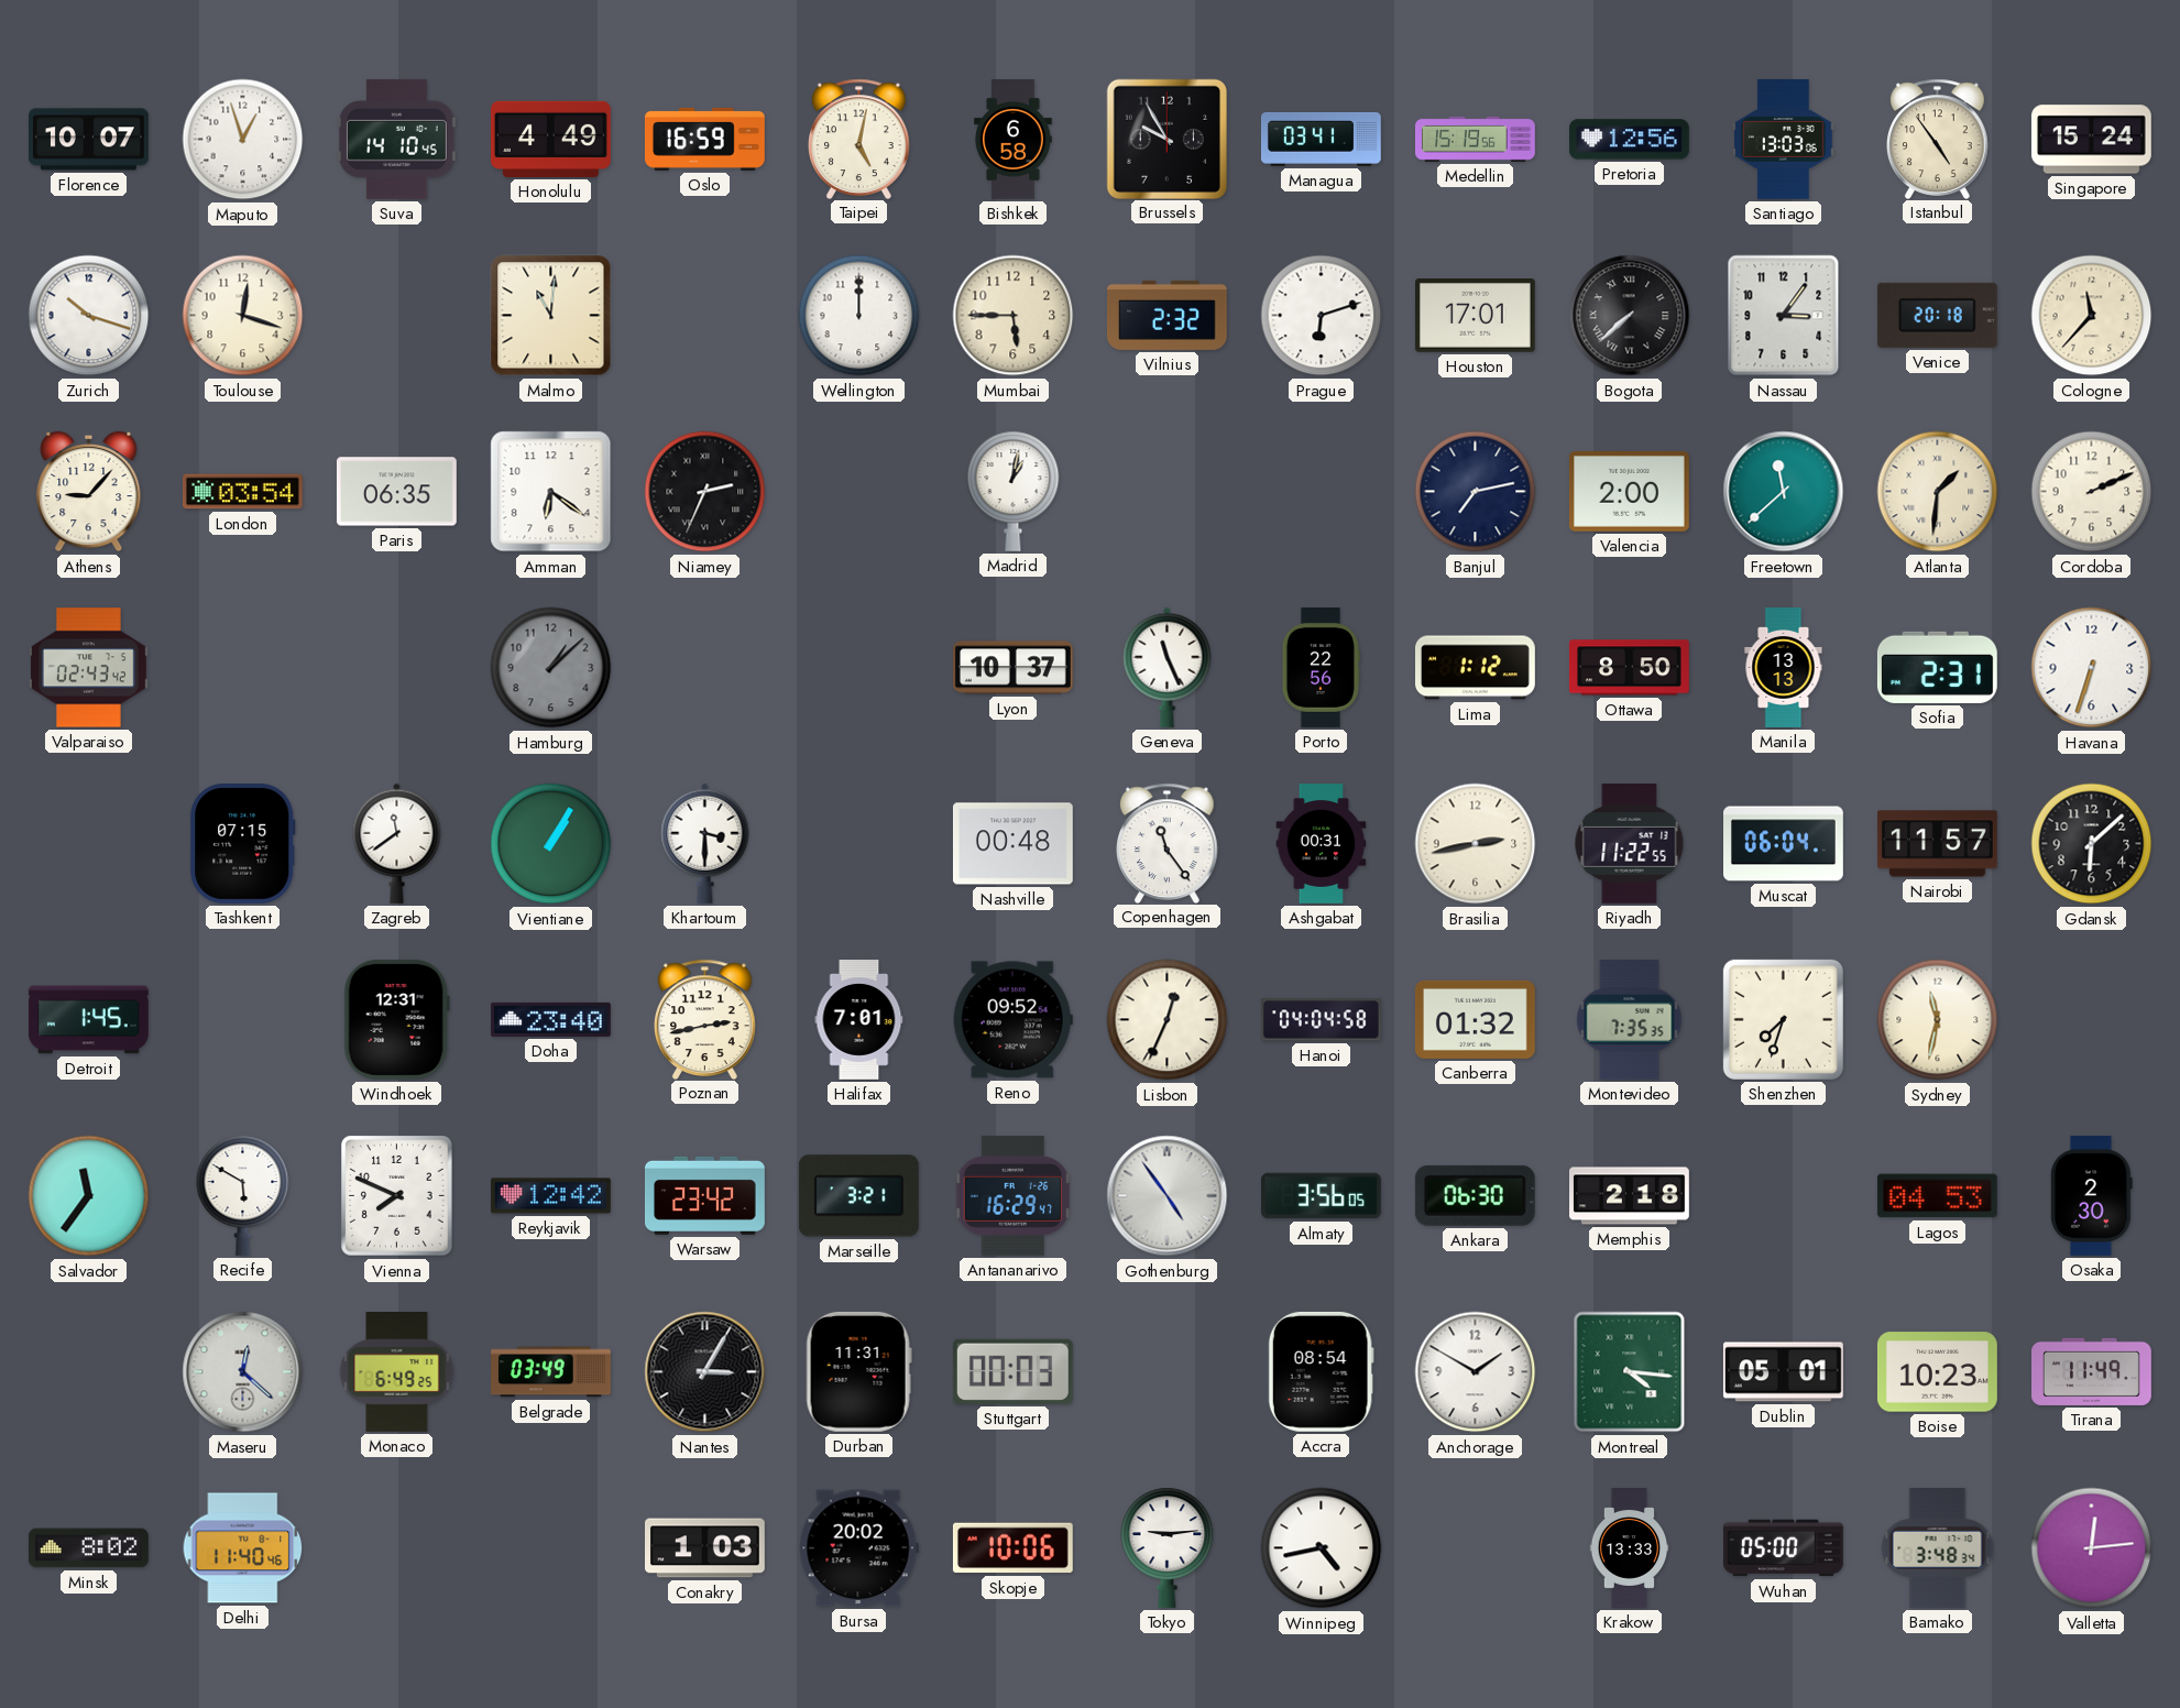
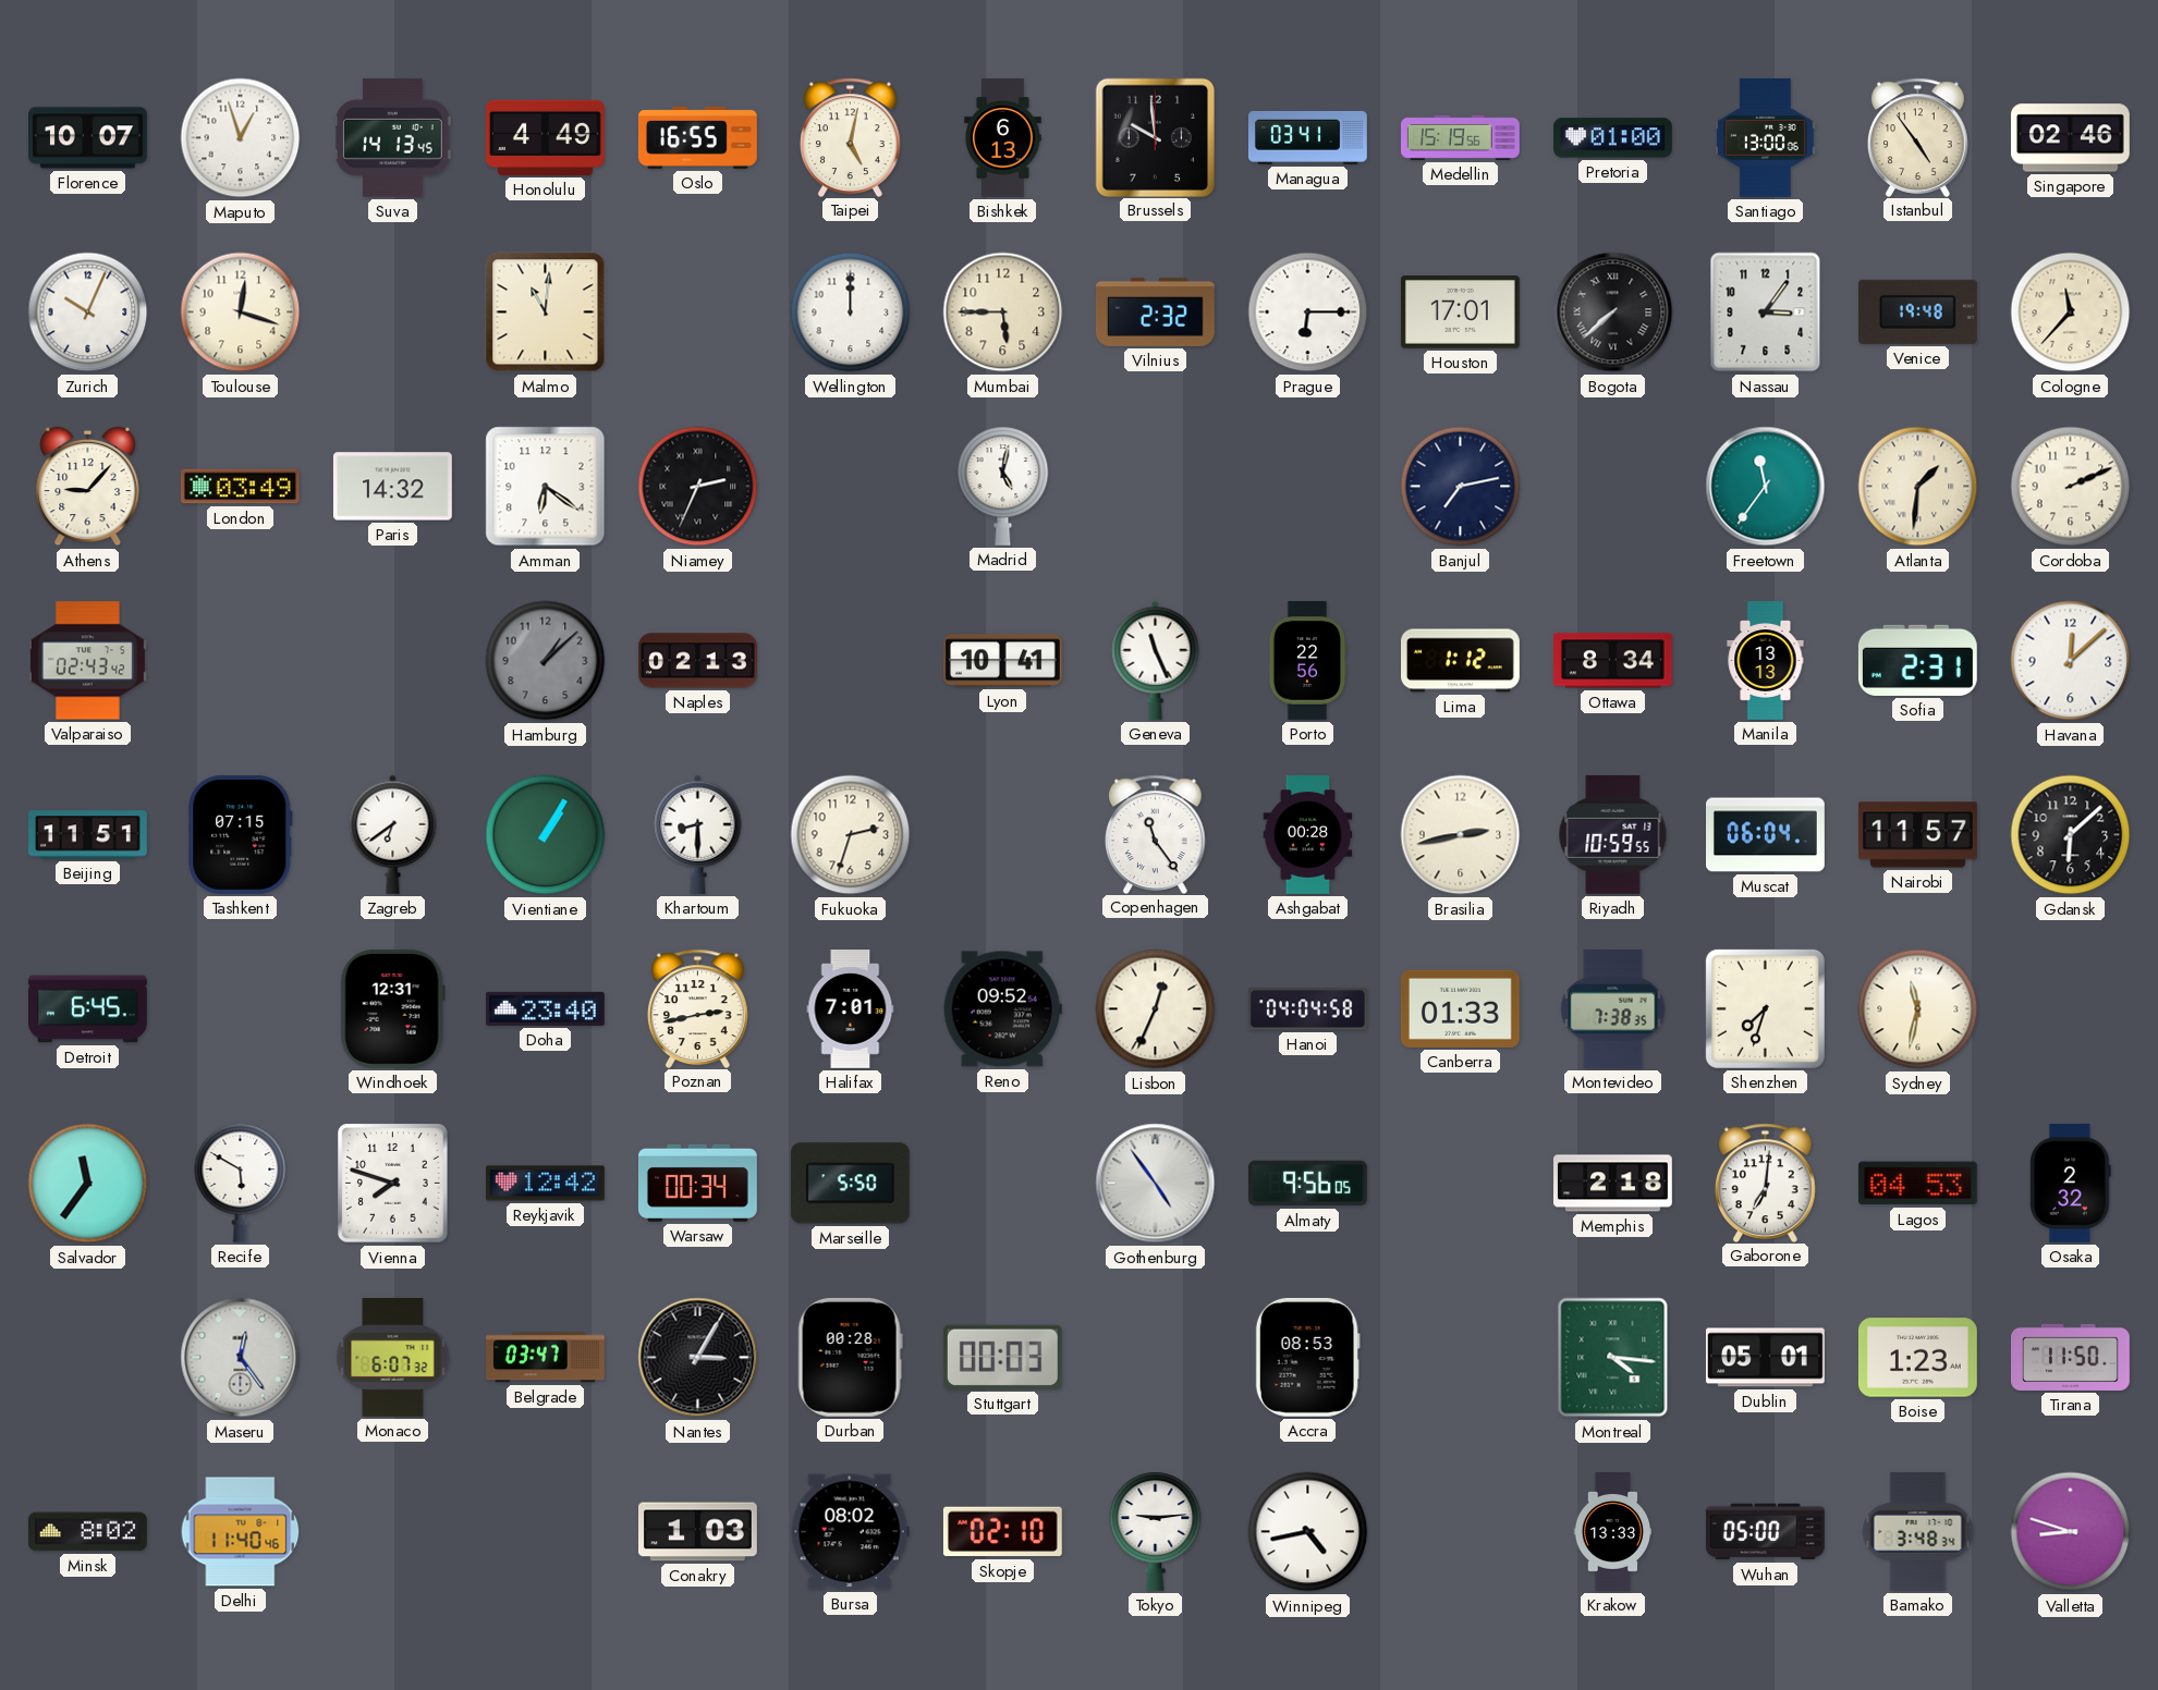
Suva: 14:10 -> 14:13 (392, 137)
Oslo: 16:59 -> 16:55 (697, 137)
Bishkek: 6:58 -> 6:13 (1003, 138)
Brussels: 9:55 -> 9:59 (1155, 137)
Pretoria: 12:56 -> 01:00 (1612, 138)
Santiago: 13:03 -> 13:00 (1766, 137)
Singapore: 15:24 -> 02:46 (2070, 138)
Zurich: 10:18 -> 10:04 (88, 313)
Prague: 6:12 -> 6:15 (1308, 313)
Venice: 20:18 -> 19:48 (1917, 311)
London: 03:54 -> 03:49 (240, 487)
Paris: 06:35 -> 14:32 (392, 487)
Madrid: 1:02 -> 5:02 (1003, 486)
Valencia: 2:00 -> none (1629, 491)
Freetown: 11:38 -> 11:36 (1766, 487)
Naples: none -> 02:13 (698, 661)
Lyon: 10:37 -> 10:41 (1002, 661)
Ottawa: 8:50 -> 8:34 (1612, 661)
Havana: 6:33 -> 12:08 (2071, 661)
Beijing: none -> 11:51 (88, 835)
Zagreb: 11:39 -> 6:39 (393, 834)
Khartoum: 3:30 -> 8:30 (698, 834)
Fukuoka: none -> 2:33 (851, 835)
Nashville: 00:48 -> none (1012, 844)
Ashgabat: 00:31 -> 00:28 (1308, 835)
Riyadh: 11:22 -> 10:59 (1613, 834)
Detroit: 1:45 -> 6:45 (87, 1009)
Canberra: 01:32 -> 01:33 (1460, 1008)
Montevideo: 7:35 -> 7:38 (1613, 1009)
Vienna: 7:49 -> 7:48 (393, 1184)
Warsaw: 23:42 -> 00:34 (698, 1183)
Marseille: 3:21 -> 5:50 (850, 1184)
Antananarivo: 16:29 -> none (1012, 1195)
Almaty: 3:56 -> 9:56 (1308, 1184)
Ankara: 06:30 -> none (1475, 1195)
Gaborone: none -> 7:01 (1766, 1183)
Osaka: 2:30 -> 2:32 (2071, 1183)
Maseru: 12:22 -> 12:24 (241, 1358)
Monaco: 6:49 -> 6:07 (393, 1358)
Belgrade: 03:49 -> 03:47 (546, 1358)
Durban: 11:31 -> 00:28 (850, 1357)
Accra: 08:54 -> 08:53 (1307, 1357)
Anchorage: 1:50 -> none (1476, 1372)
Boise: 10:23 -> 1:23 (1917, 1358)
Tirana: 11:49 -> 11:50 (2071, 1357)
Bursa: 20:02 -> 08:02 (850, 1532)
Skopje: 10:06 -> 02:10 (1002, 1532)
Valletta: 12:14 -> 8:48 (2071, 1532)
